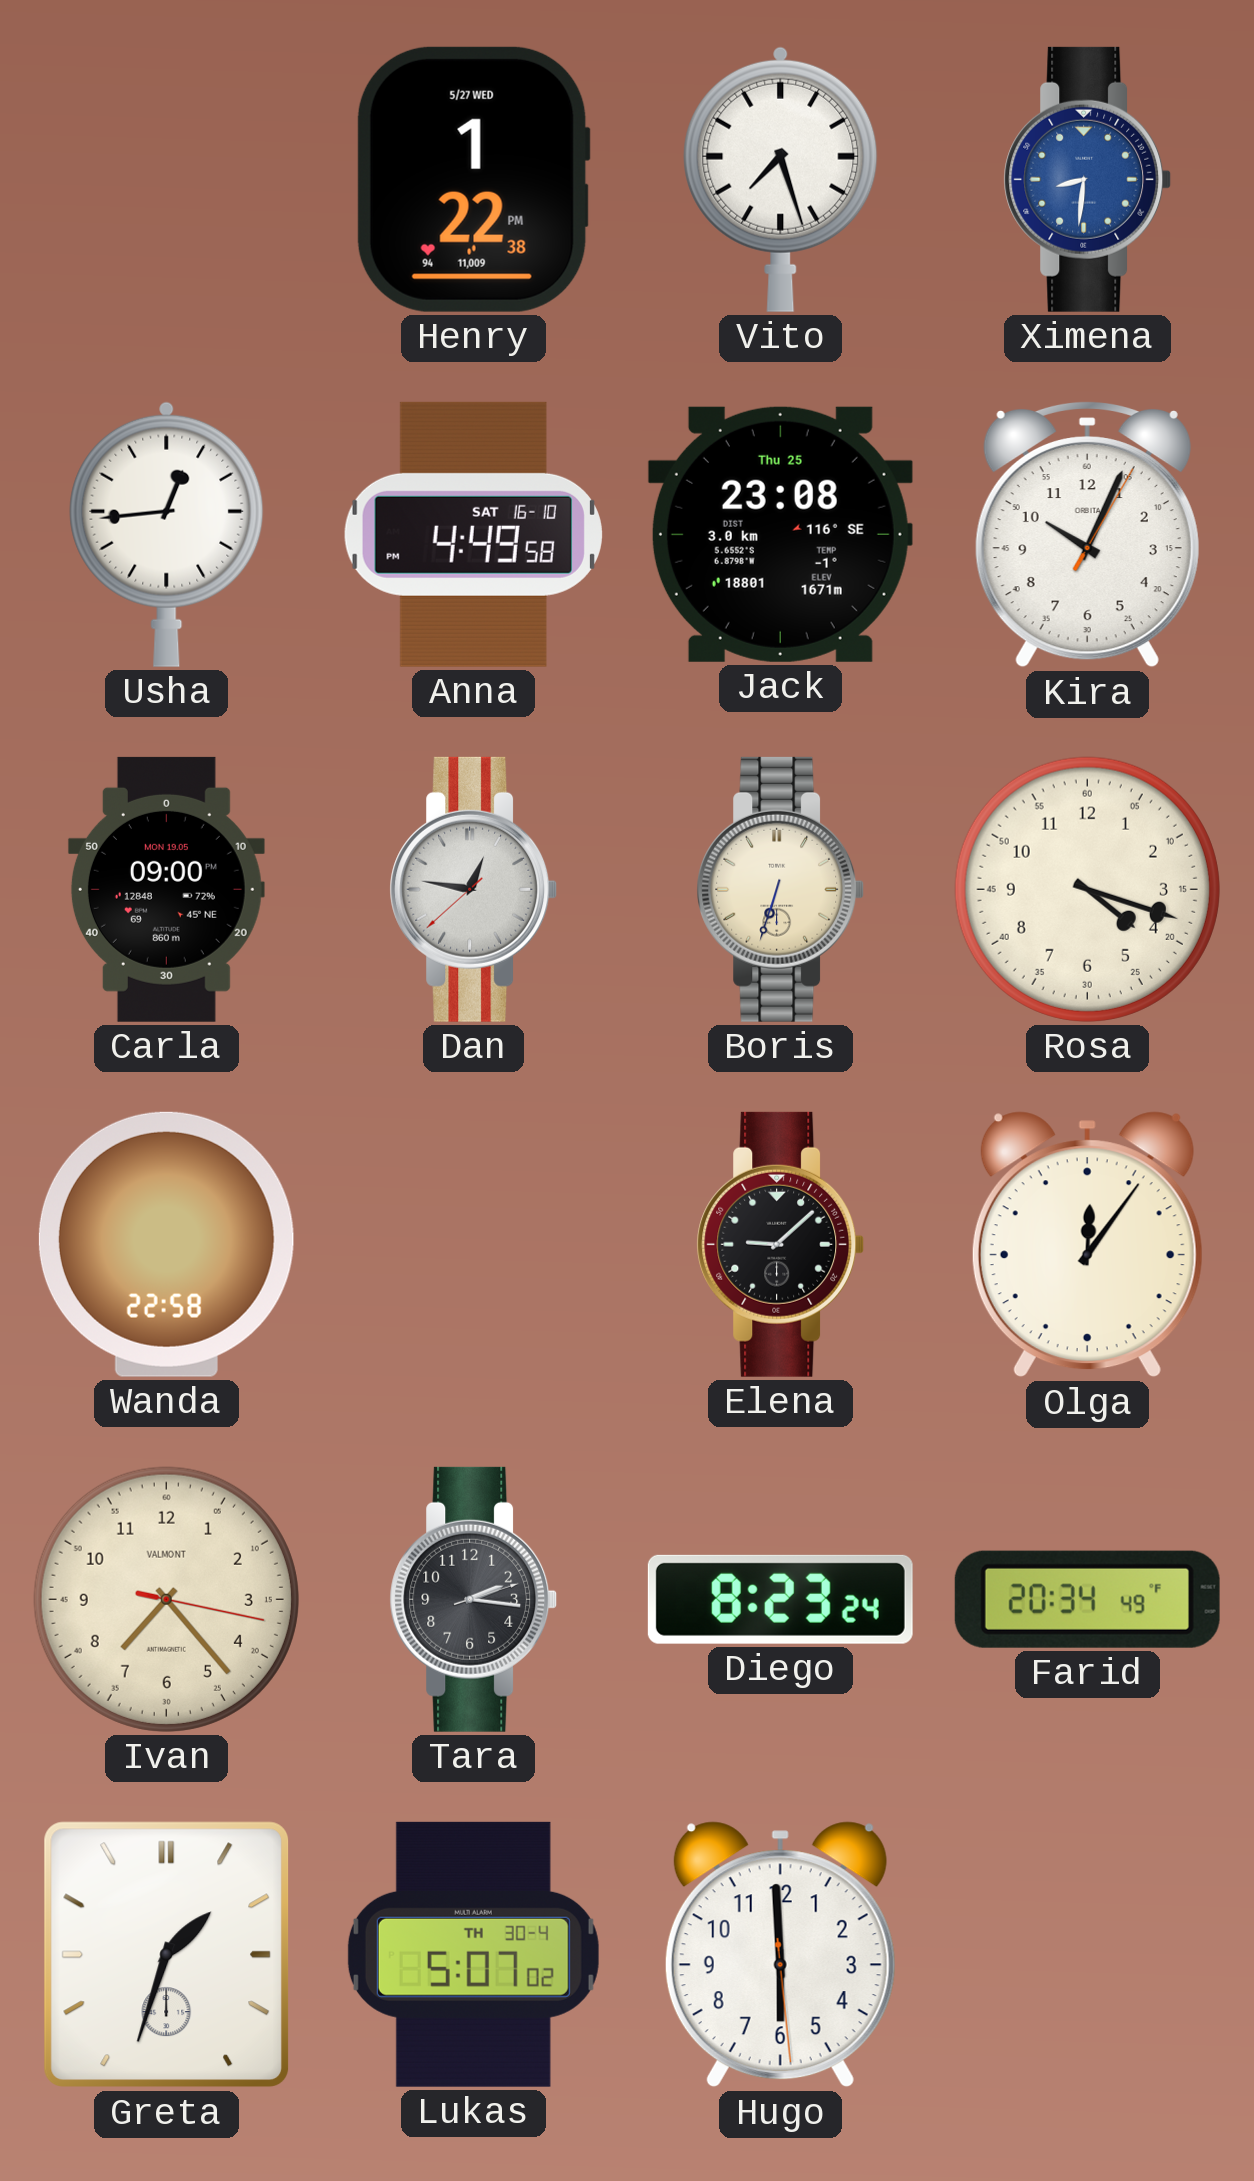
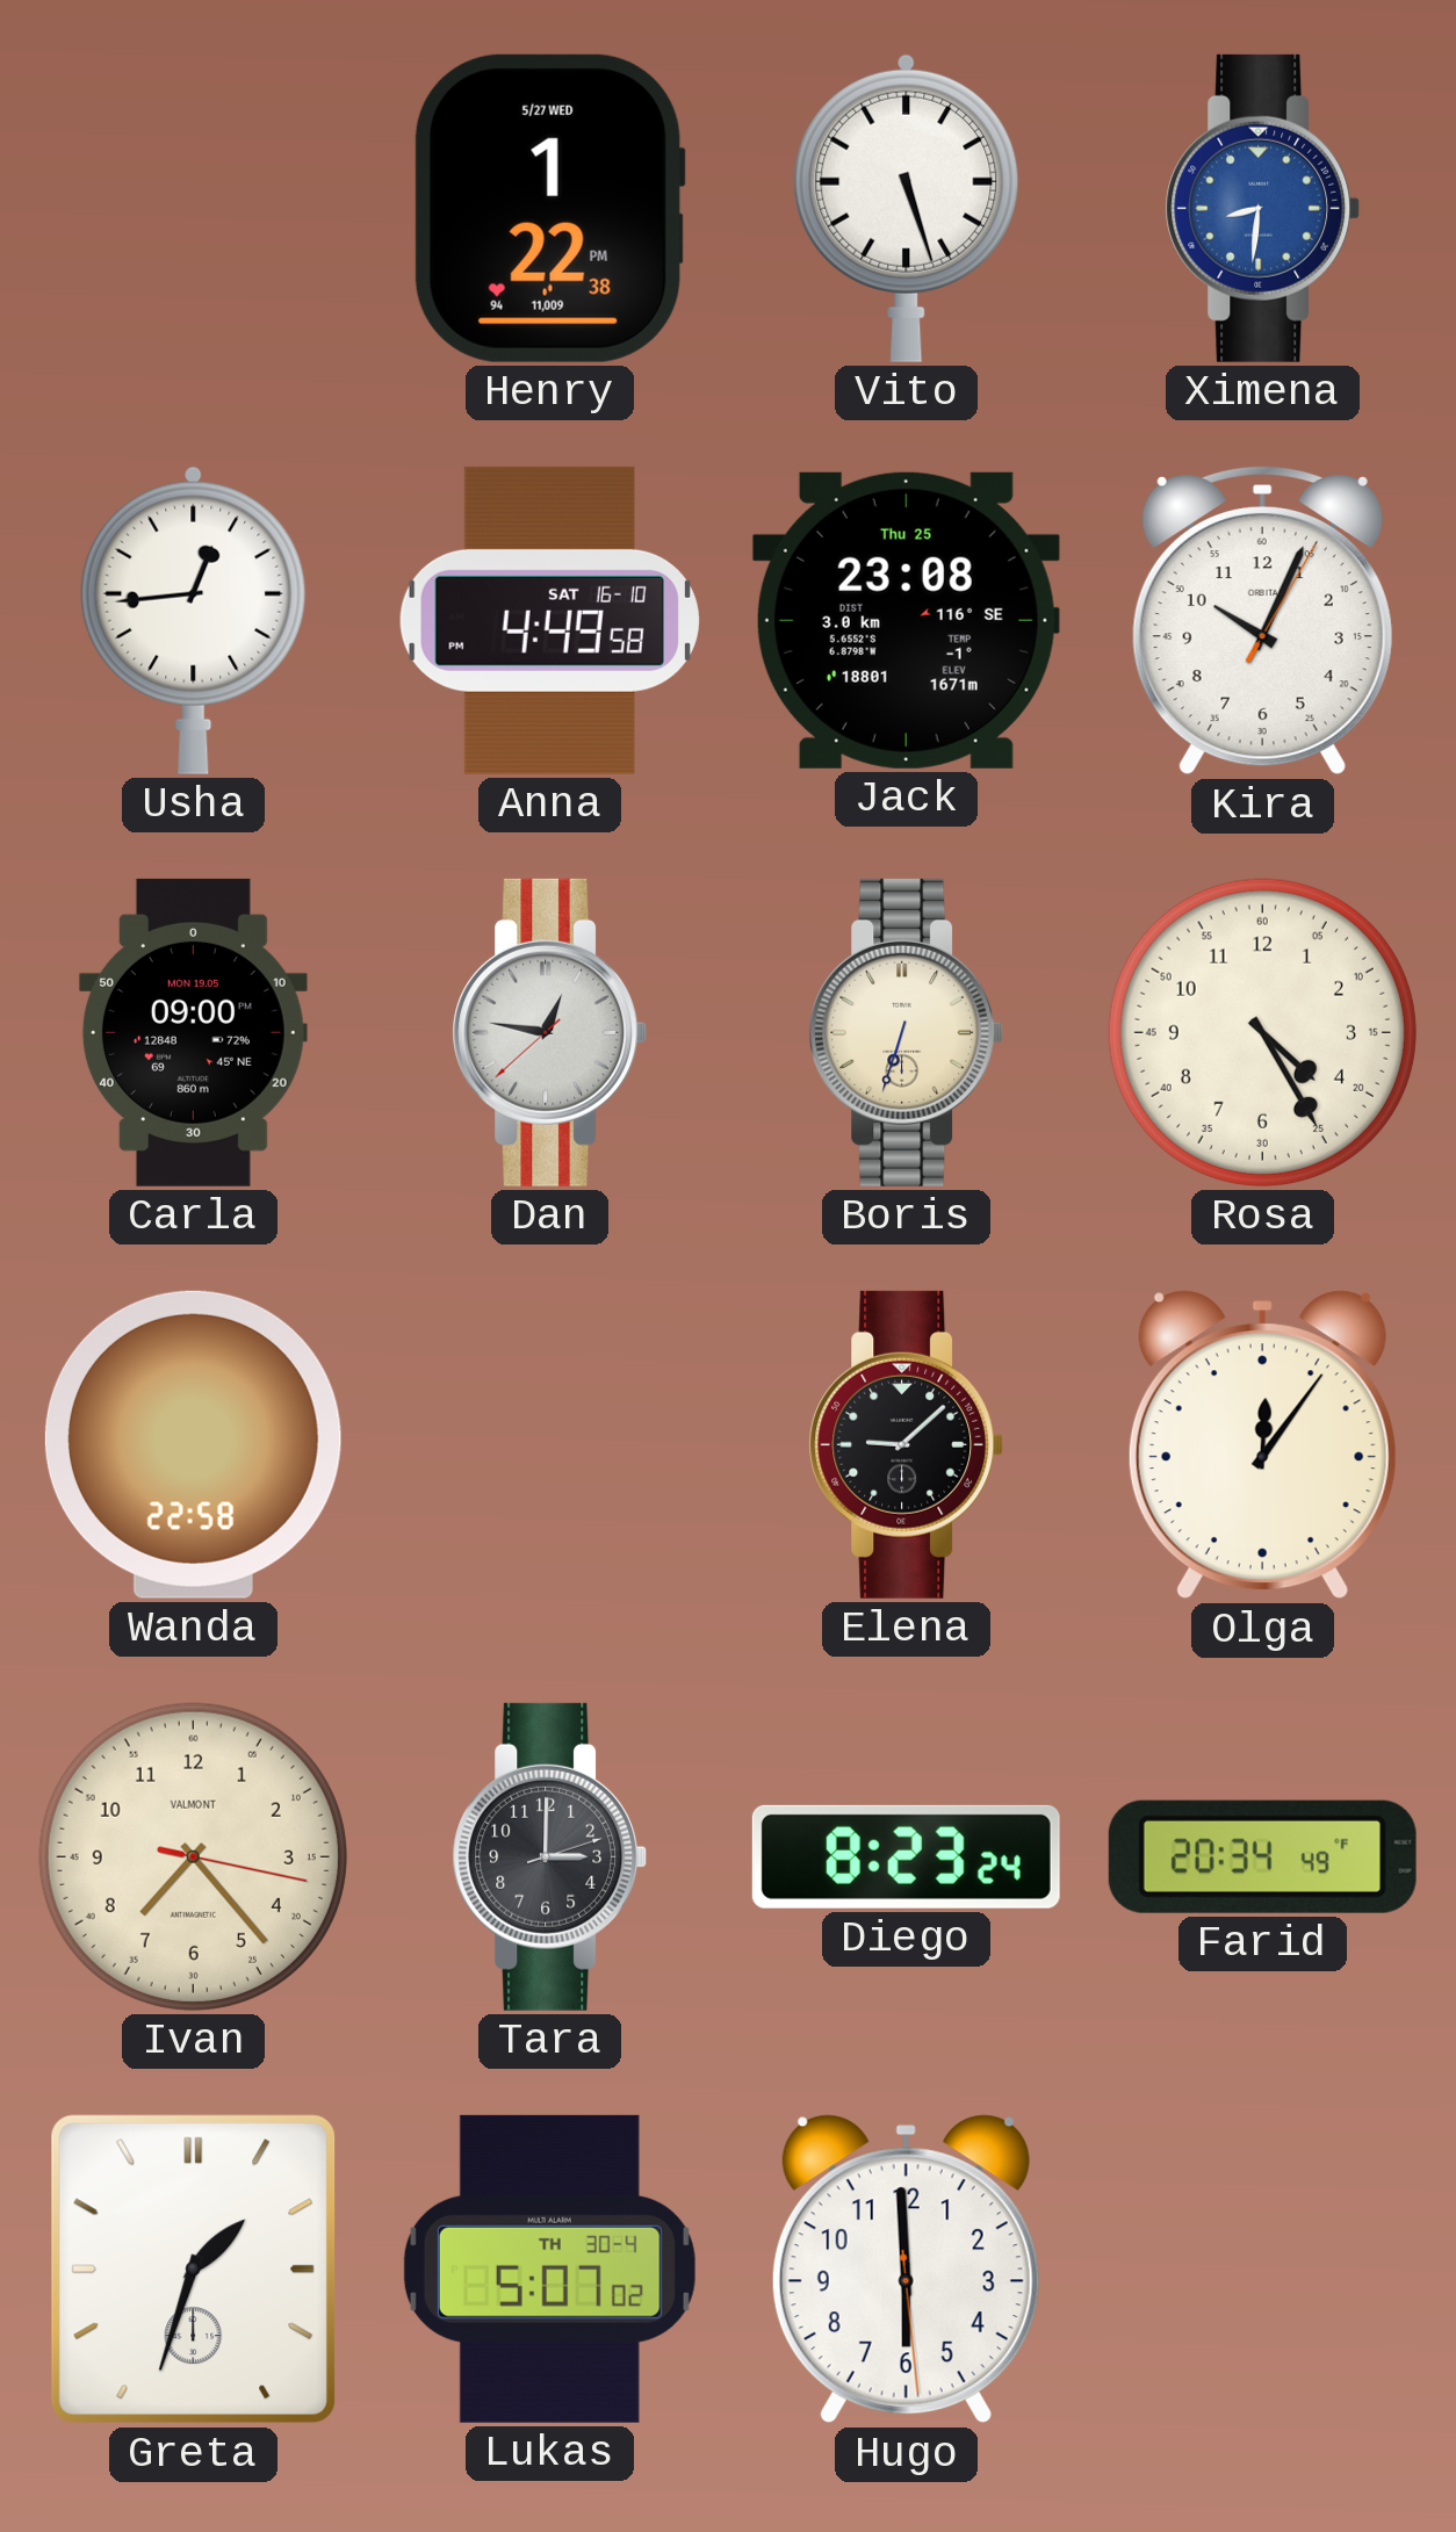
Vito: 7:27 -> 5:27 (907, 208)
Rosa: 4:18 -> 4:25 (1262, 1032)
Tara: 2:16 -> 3:00 (550, 1856)
